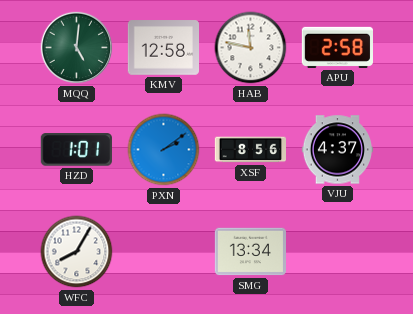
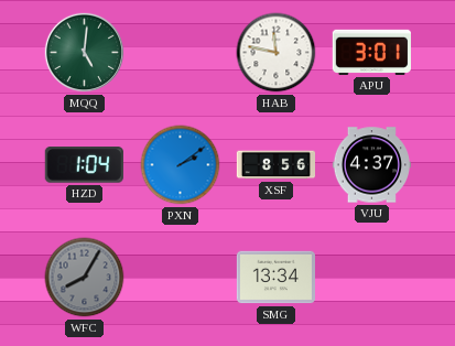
KMV: 12:58 -> none (163, 48)
APU: 2:58 -> 3:01 (371, 52)
HZD: 1:01 -> 1:04 (84, 165)
WFC dial: white -> grey (85, 278)
